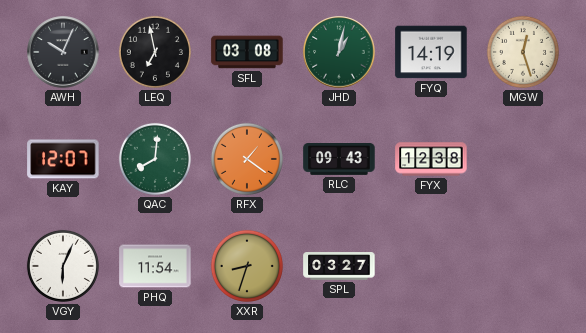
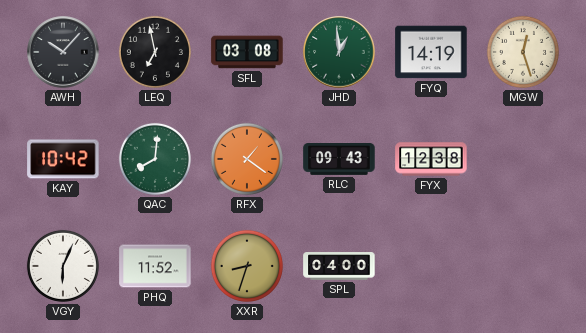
AWH: 10:04 -> 10:07 (63, 52)
JHD: 1:02 -> 12:59 (339, 52)
KAY: 12:07 -> 10:42 (63, 159)
PHQ: 11:54 -> 11:52 (155, 266)
SPL: 03:27 -> 04:00 (339, 266)
